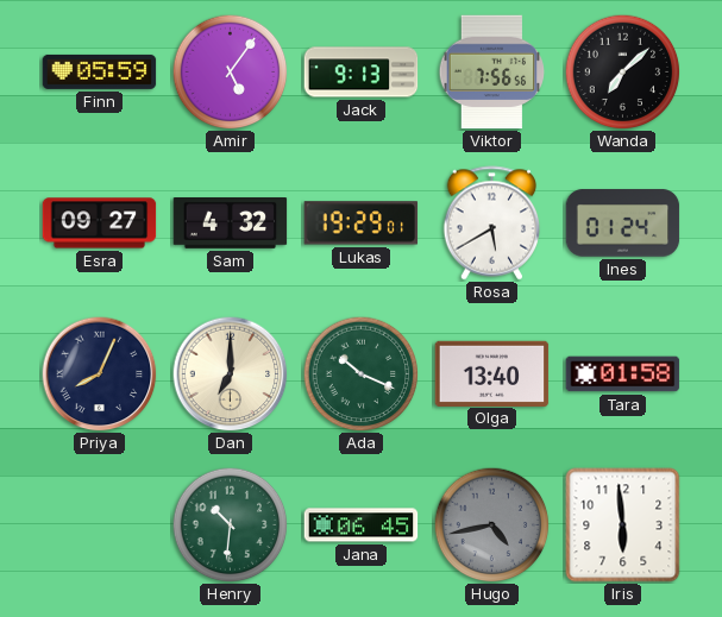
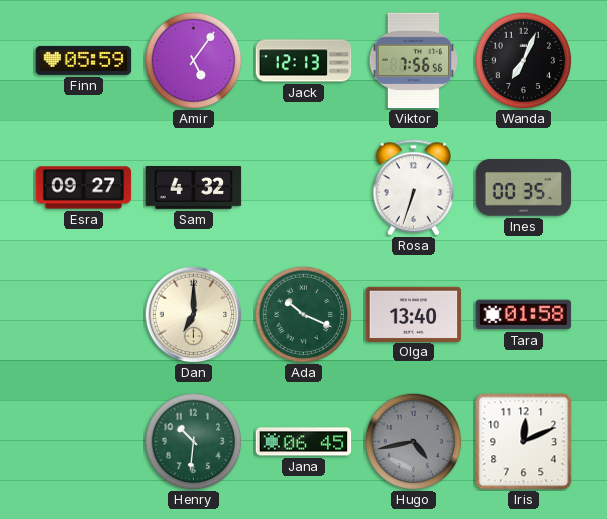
Jack: 9:13 -> 12:13 (304, 61)
Wanda: 7:08 -> 7:04 (523, 60)
Lukas: 19:29 -> none (362, 223)
Rosa: 5:40 -> 6:33 (414, 188)
Ines: 01:24 -> 00:35 (524, 188)
Priya: 8:04 -> none (100, 374)
Iris: 5:59 -> 12:11 (524, 442)
